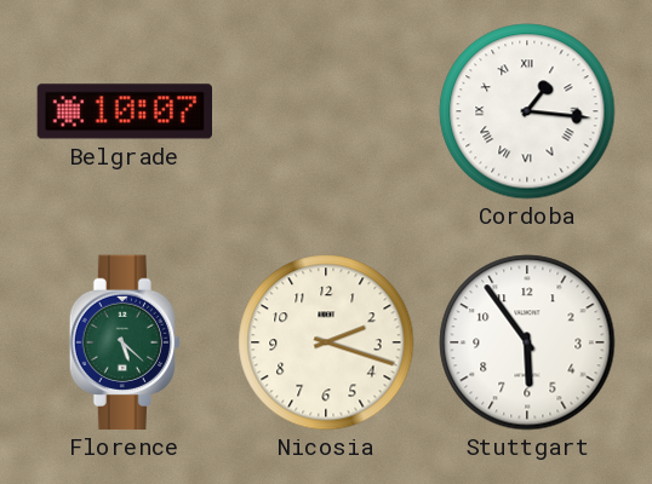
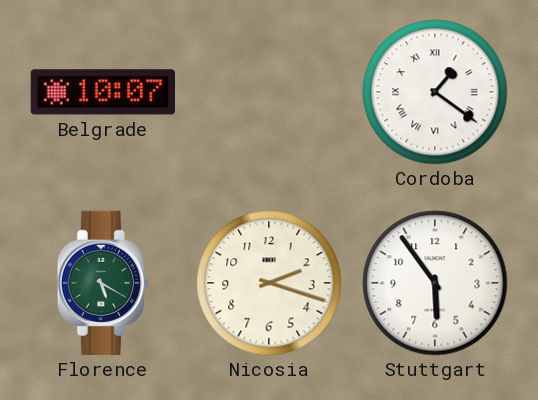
Cordoba: 1:16 -> 1:21 (435, 92)
Florence: 5:22 -> 5:20 (102, 283)
